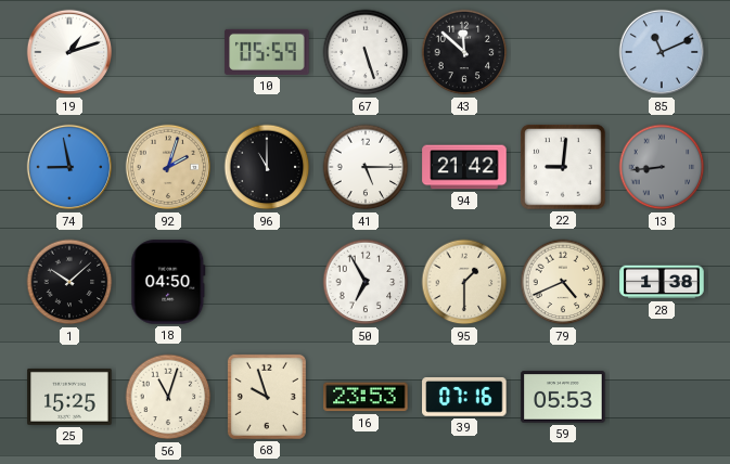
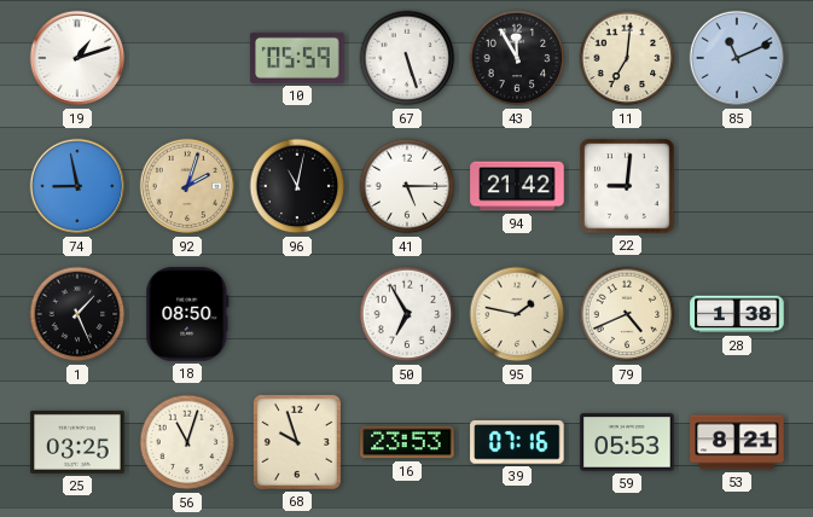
43: 11:52 -> 11:55 (517, 58)
11: none -> 7:01 (627, 58)
96: 11:00 -> 11:02 (297, 186)
13: 8:44 -> none (662, 167)
1: 10:08 -> 1:26 (77, 314)
18: 04:50 -> 08:50 (187, 314)
95: 1:30 -> 1:47 (517, 314)
25: 15:25 -> 03:25 (77, 442)
53: none -> 8:21 (737, 442)
